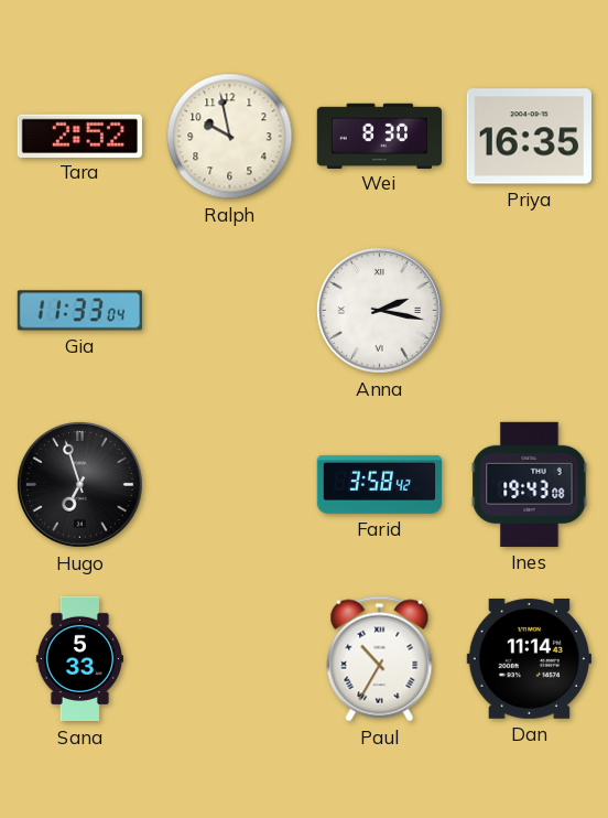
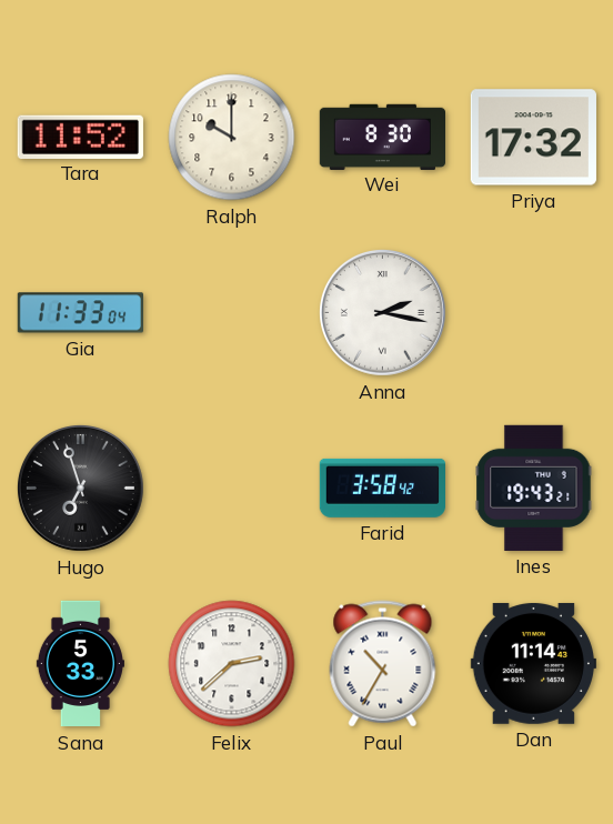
Tara: 2:52 -> 11:52 (80, 137)
Ralph: 9:58 -> 10:00 (232, 138)
Priya: 16:35 -> 17:32 (533, 138)
Ines: 19:43:08 -> 19:43:21 (534, 488)
Felix: none -> 2:38 (232, 664)
